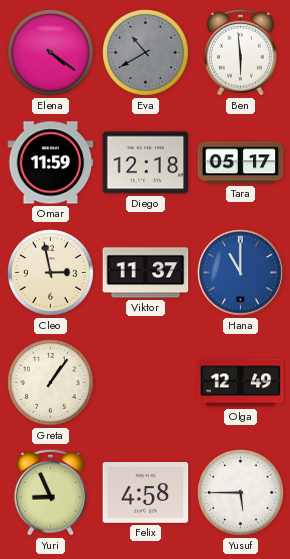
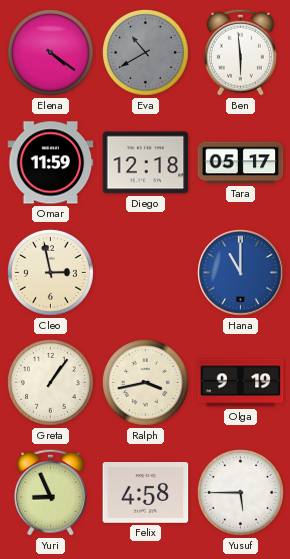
Viktor: 11:37 -> none (146, 273)
Ralph: none -> 3:43 (146, 383)
Olga: 12:49 -> 9:19 (241, 383)
